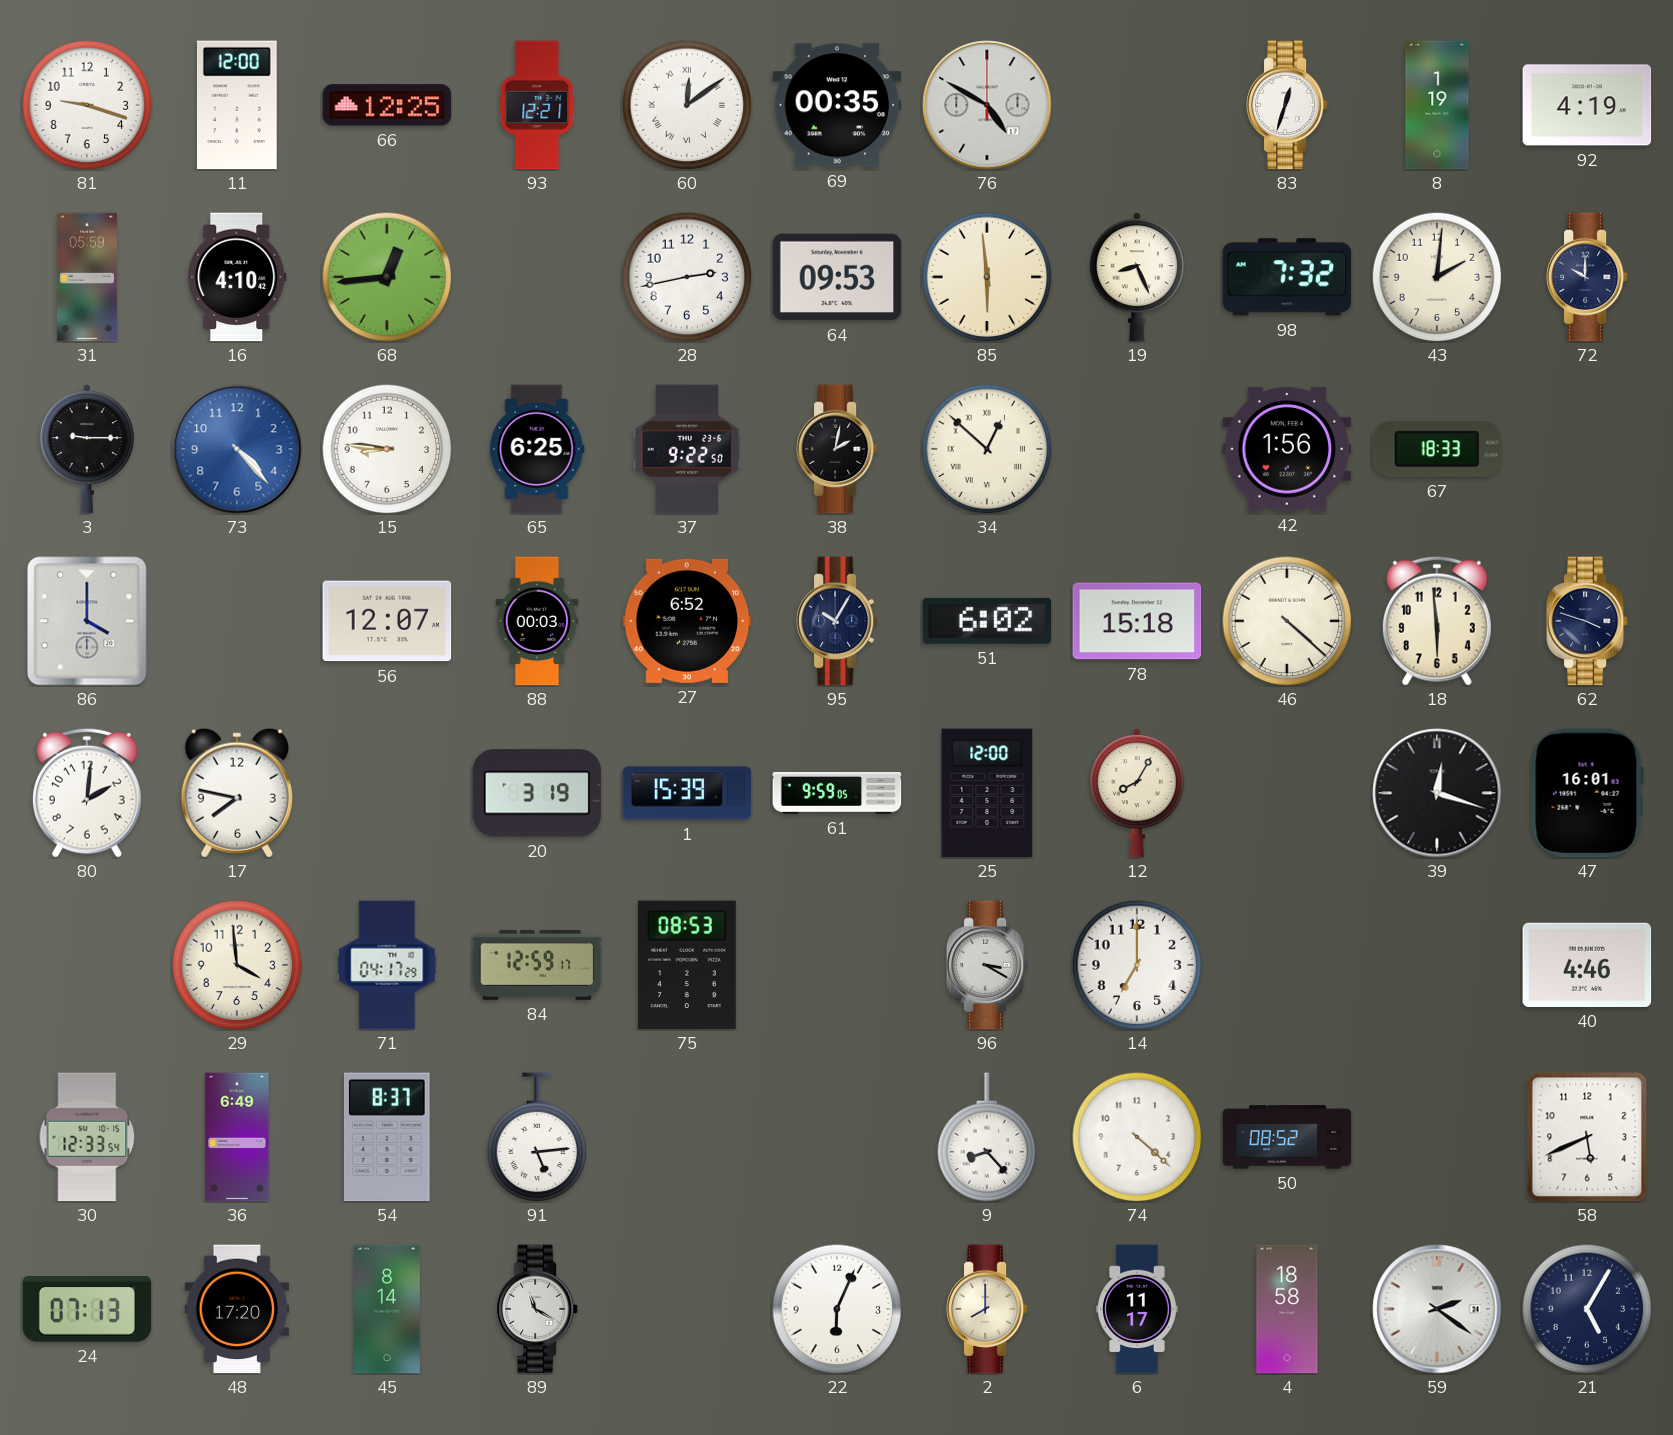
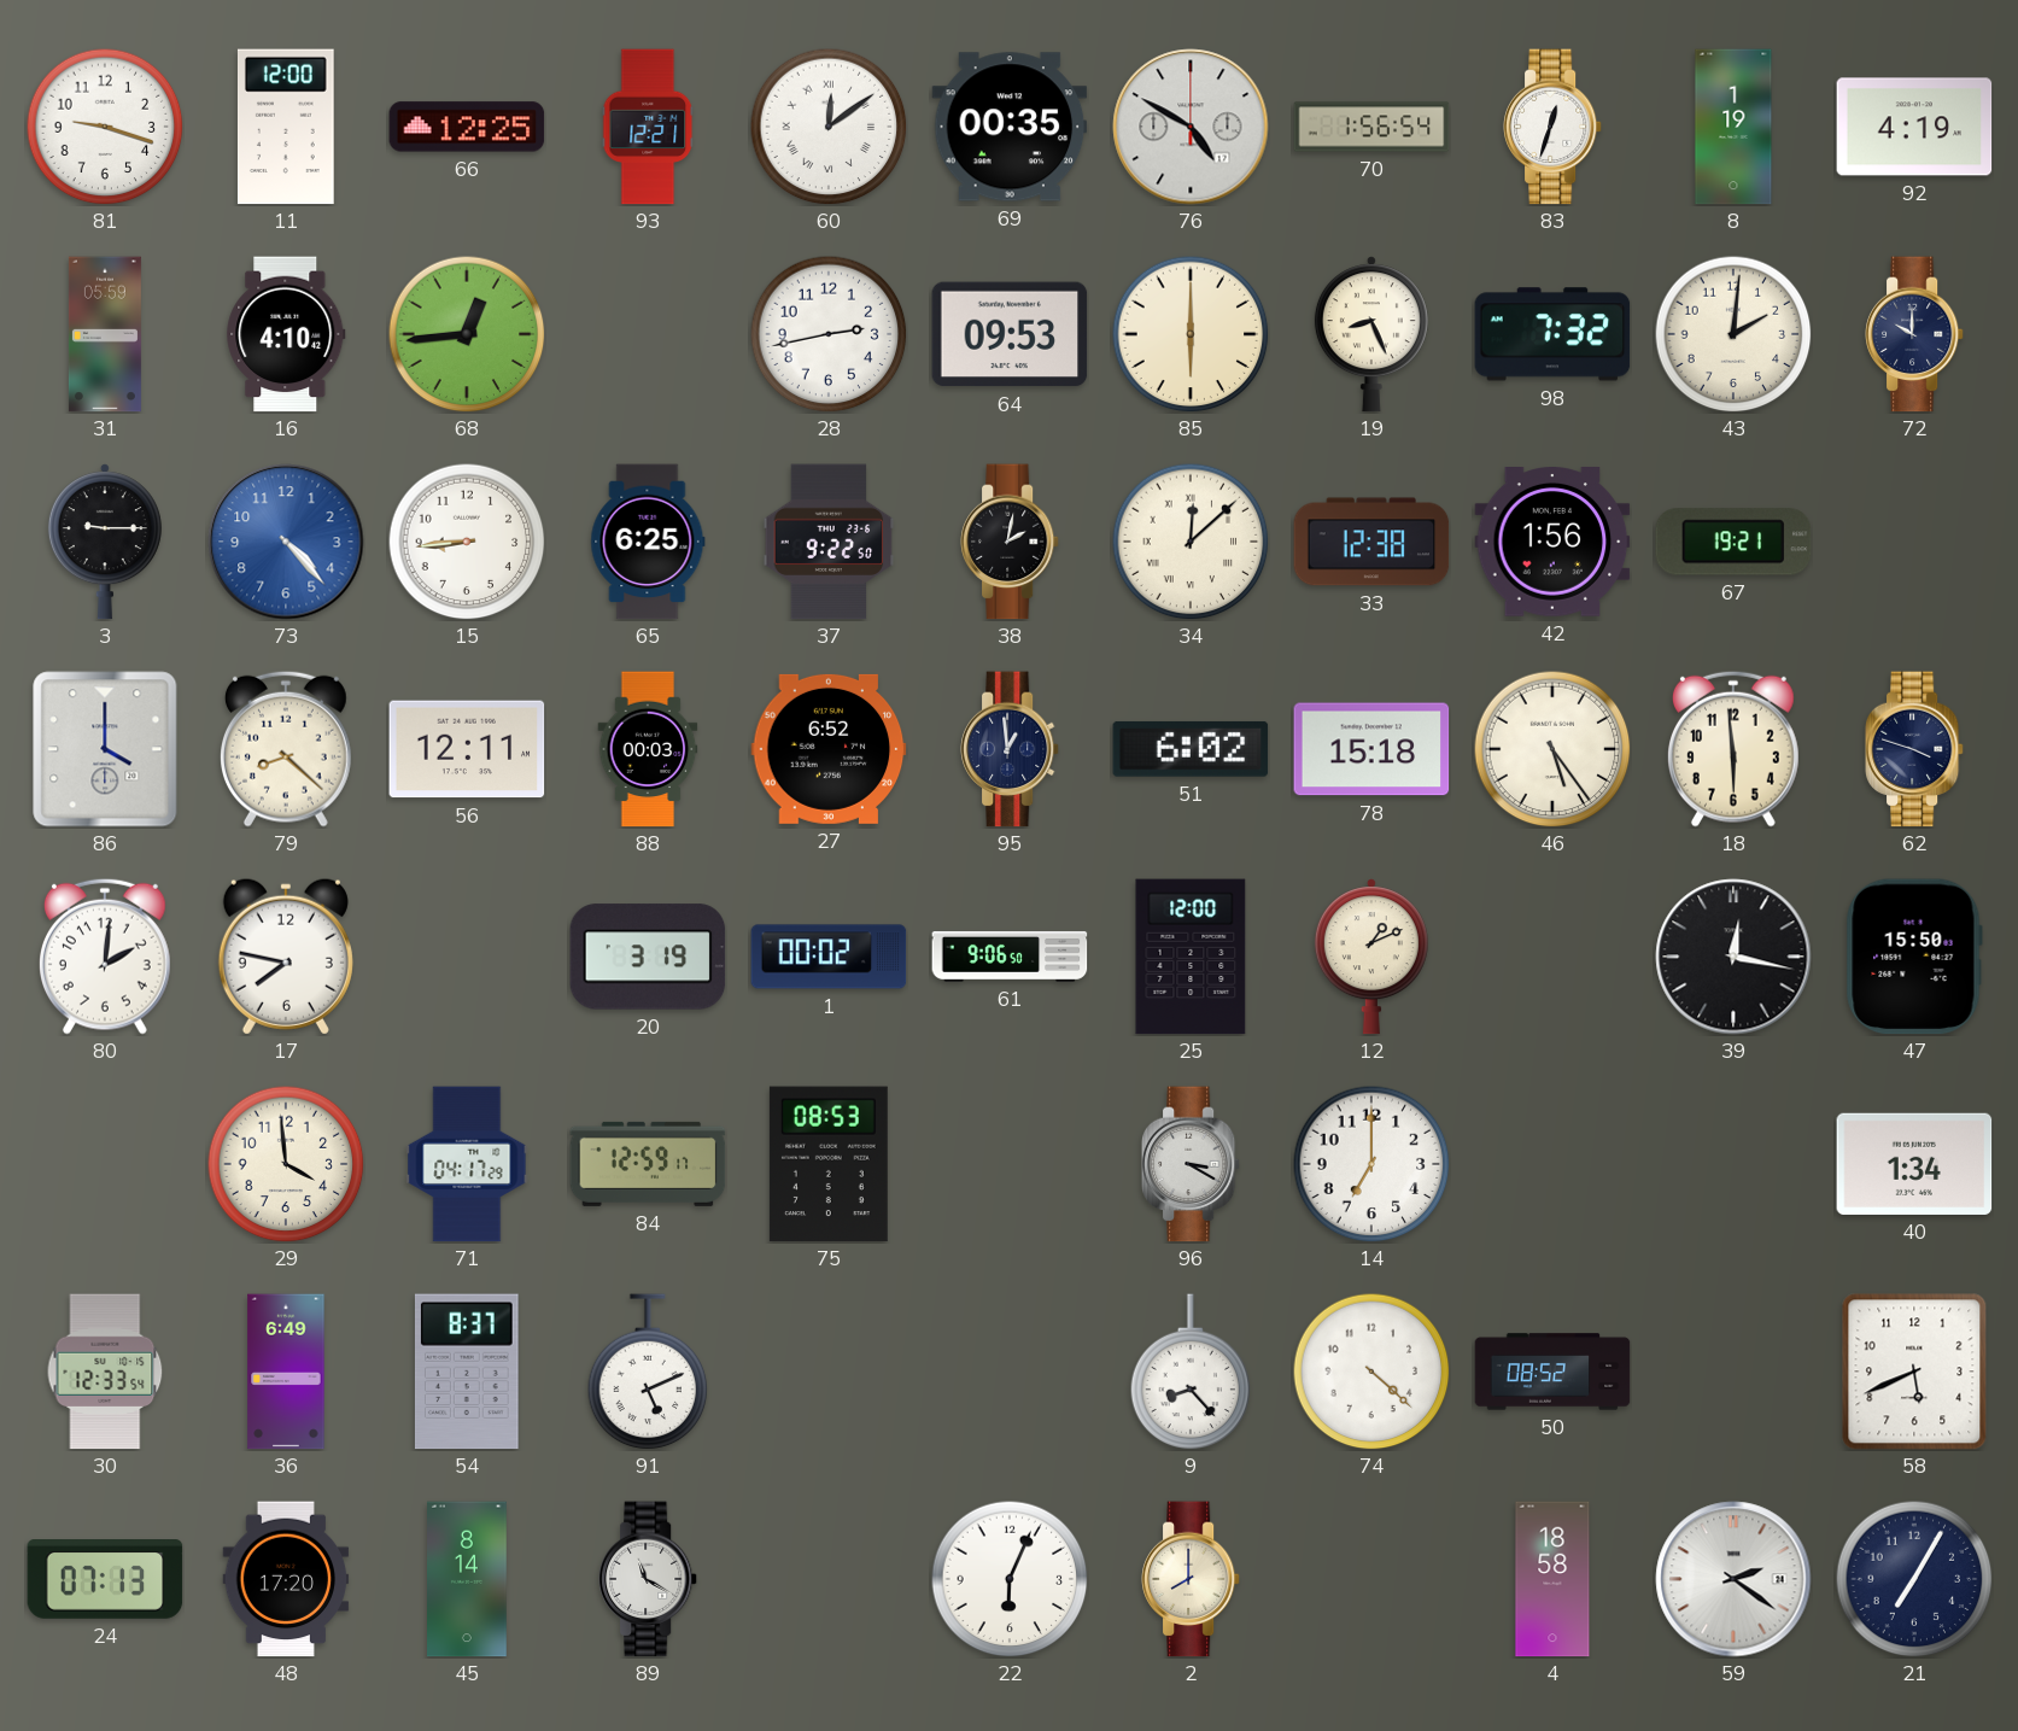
70: none -> 1:56 (1371, 127)
85: 5:59 -> 6:00 (1191, 334)
15: 8:46 -> 8:44 (467, 542)
34: 12:52 -> 12:08 (1191, 542)
33: none -> 12:38 (1371, 542)
67: 18:33 -> 19:21 (1733, 542)
79: none -> 8:22 (286, 749)
56: 12:07 -> 12:11 (467, 749)
95: 10:05 -> 12:59 (1010, 749)
46: 4:22 -> 5:24 (1552, 749)
1: 15:39 -> 00:02 (829, 957)
61: 9:59 -> 9:06 (1010, 957)
12: 8:05 -> 1:11 (1371, 957)
39: 12:18 -> 12:17 (1733, 957)
47: 16:01 -> 15:50 (1914, 957)
40: 4:46 -> 1:34 (1914, 1164)
91: 5:14 -> 5:11 (648, 1372)
6: 11:17 -> none (1137, 1309)
21: 5:05 -> 7:05 (1914, 1579)
